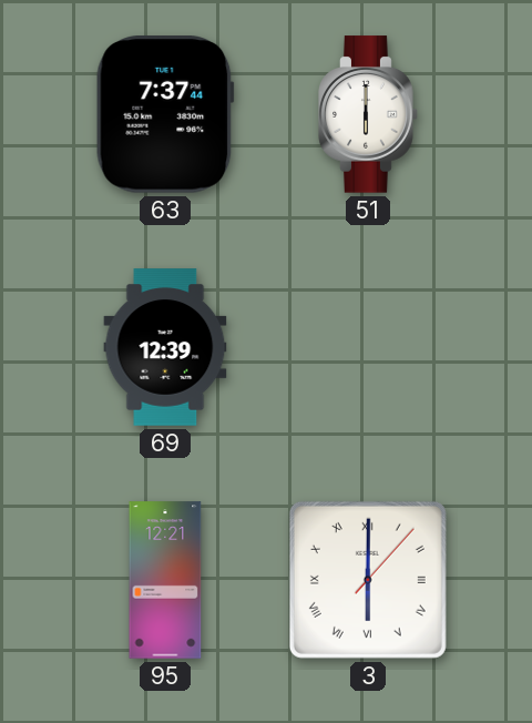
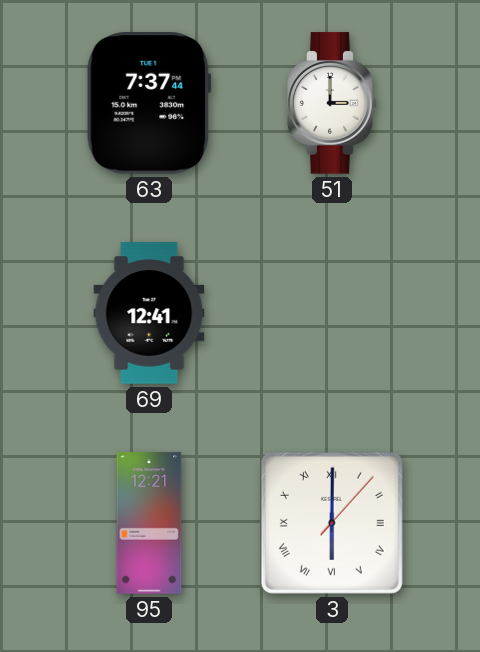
51: 6:00 -> 3:00 (332, 103)
69: 12:39 -> 12:41 (149, 313)
